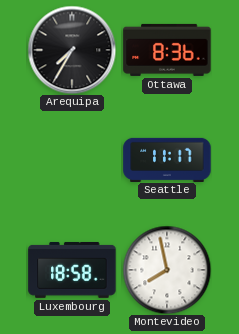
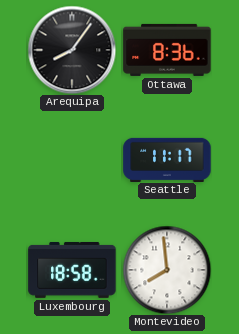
Arequipa: 7:35 -> 8:06 (72, 50)
Montevideo: 7:58 -> 7:59 (167, 270)
